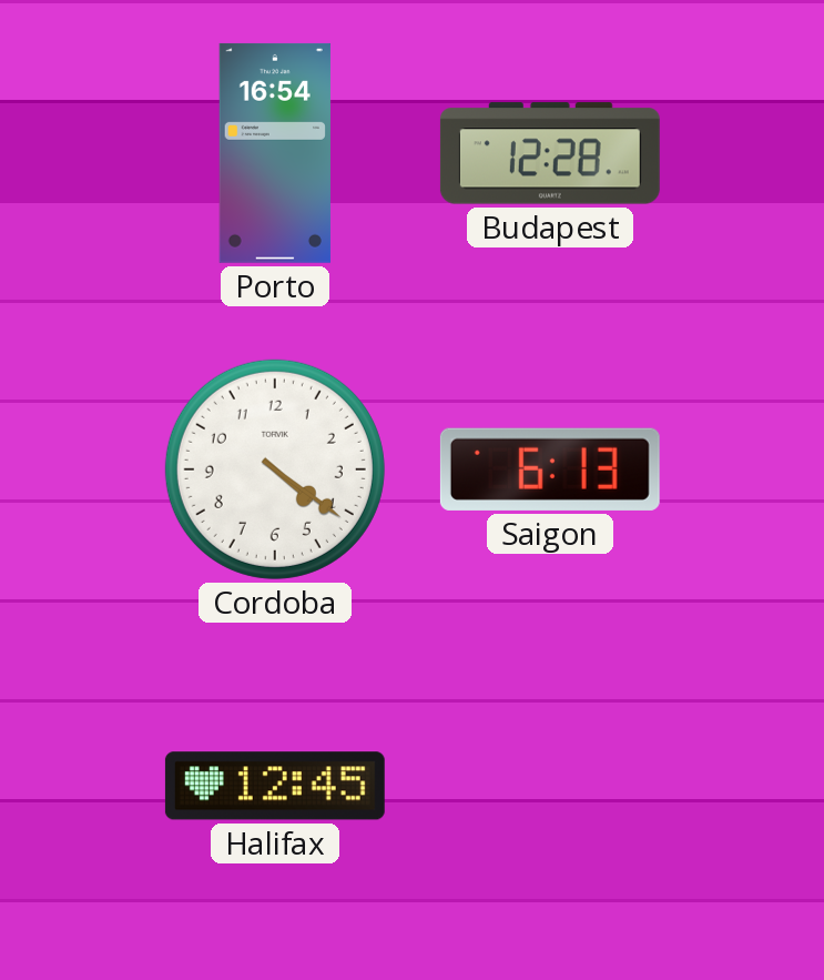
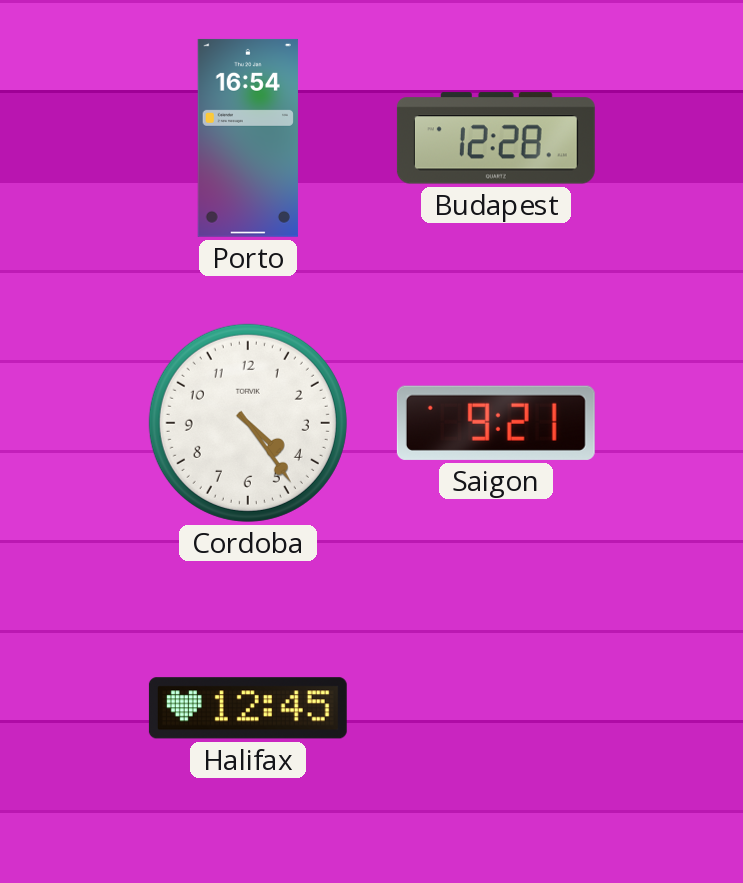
Cordoba: 4:21 -> 4:24 (248, 423)
Saigon: 6:13 -> 9:21 (496, 423)
